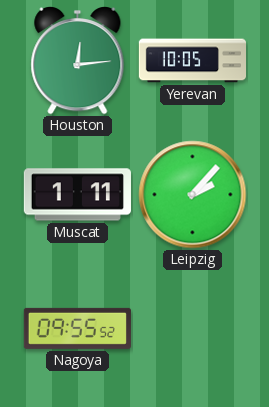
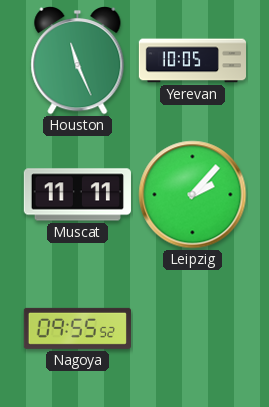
Houston: 12:14 -> 11:26 (78, 61)
Muscat: 1:11 -> 11:11 (77, 195)
